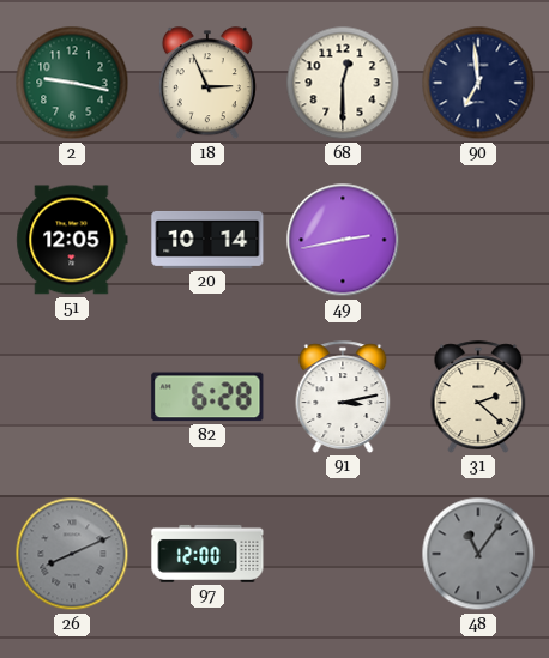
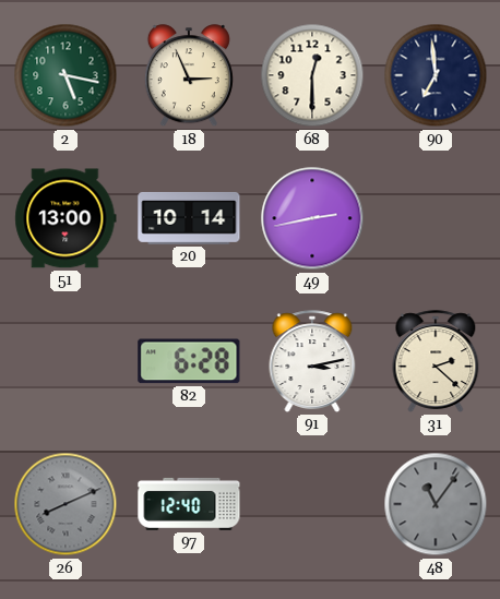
2: 9:17 -> 5:17 (66, 75)
51: 12:05 -> 13:00 (66, 218)
97: 12:00 -> 12:40 (189, 504)
